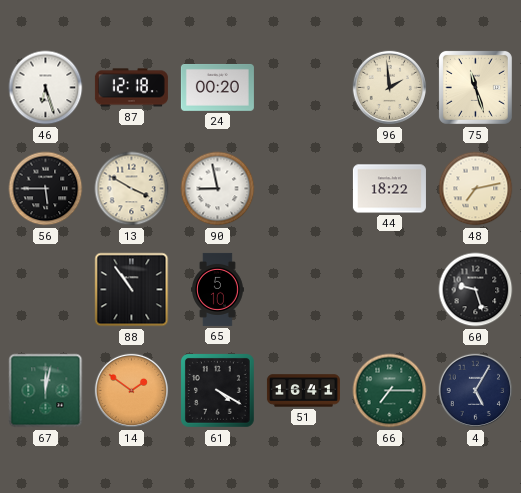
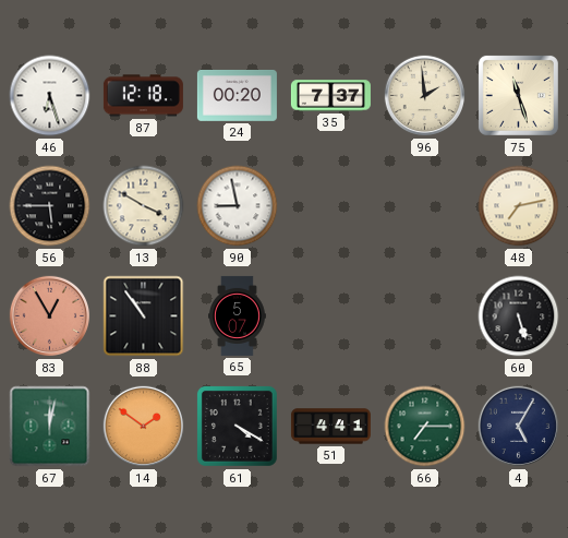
35: none -> 7:37 (330, 96)
44: 18:22 -> none (389, 189)
83: none -> 12:55 (50, 316)
65: 5:10 -> 5:07 (238, 315)
60: 9:27 -> 5:27 (519, 316)
51: 16:41 -> 4:41 (330, 427)
